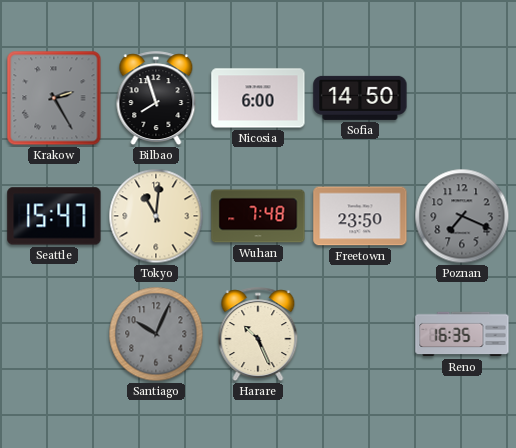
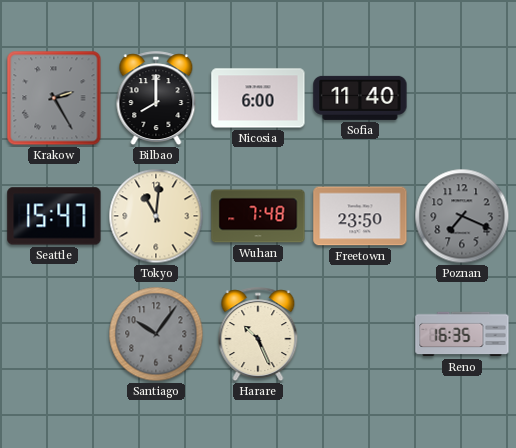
Bilbao: 7:57 -> 8:00 (156, 99)
Sofia: 14:50 -> 11:40 (360, 98)
Santiago: 10:04 -> 10:06 (156, 334)
